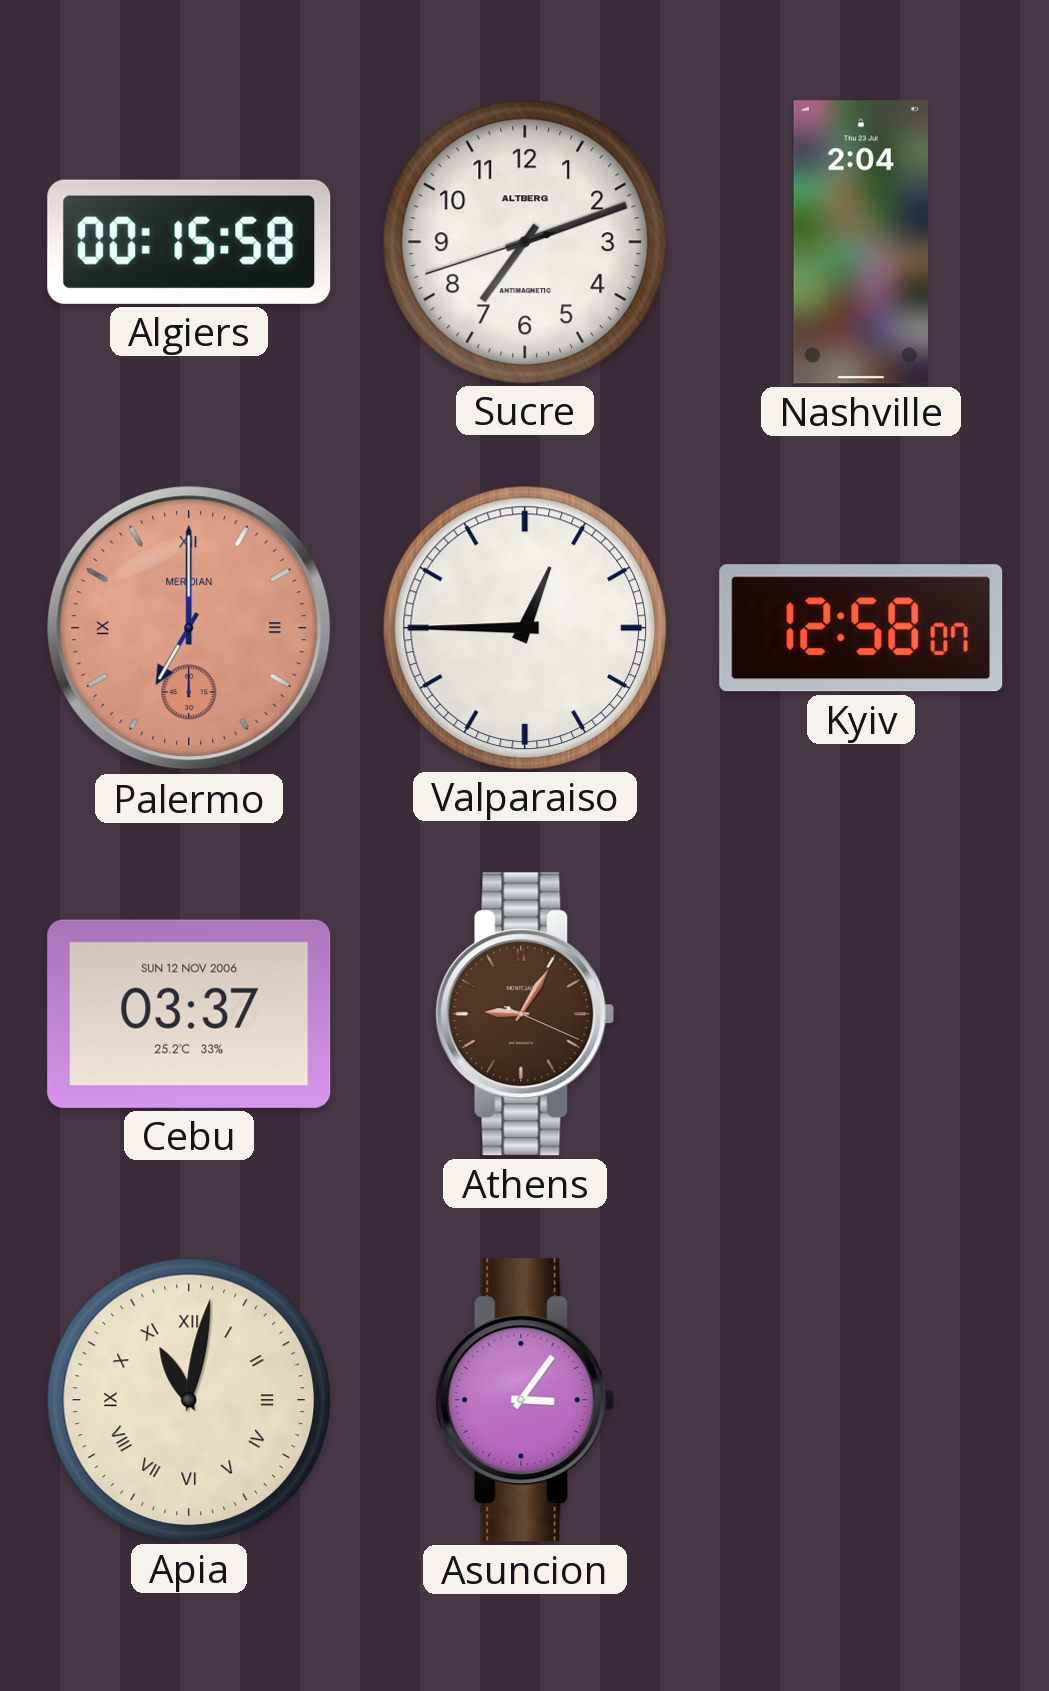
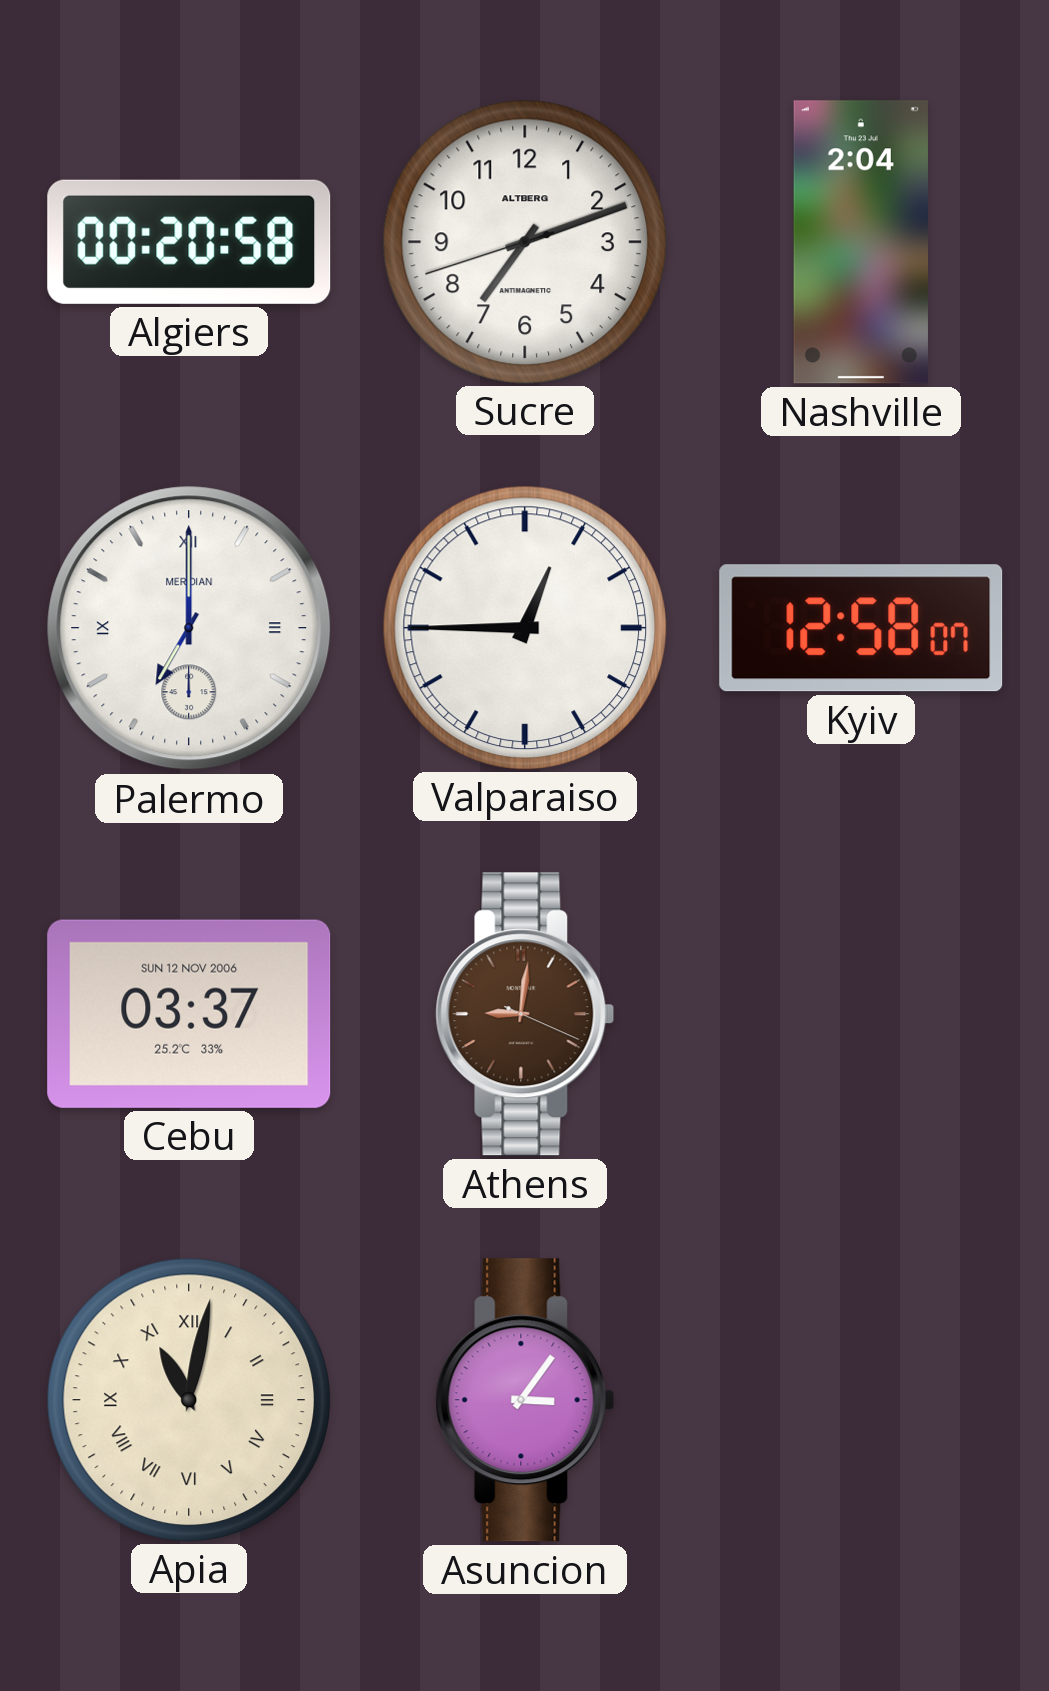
Algiers: 00:15 -> 00:20 (189, 242)
Palermo dial: salmon -> white (189, 628)
Athens: 9:05 -> 9:01 (525, 1014)
